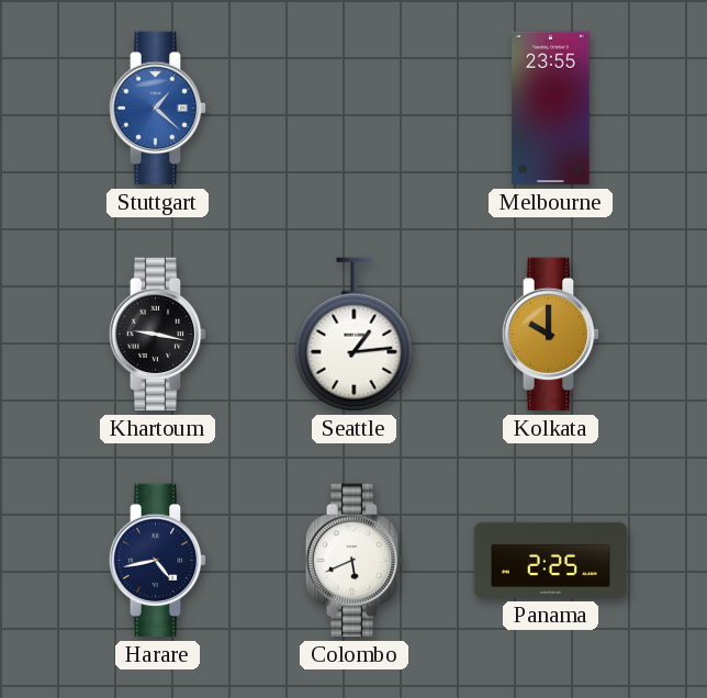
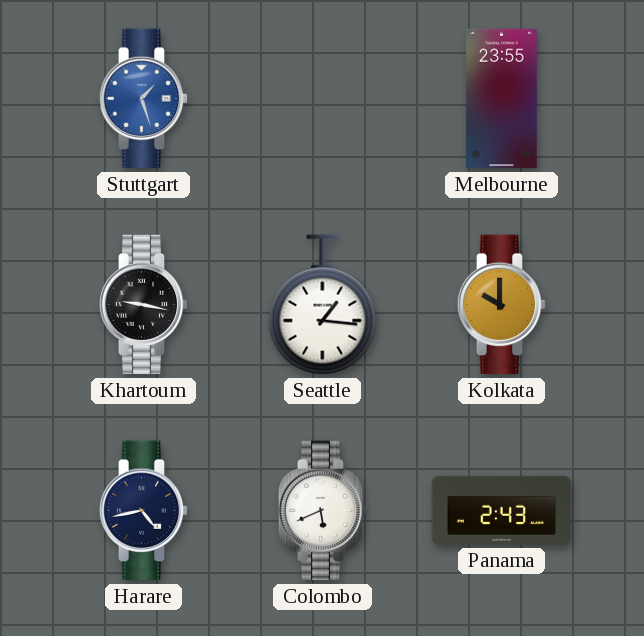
Stuttgart: 1:22 -> 1:27 (144, 99)
Seattle: 1:14 -> 1:16 (323, 305)
Panama: 2:25 -> 2:43 (502, 510)
